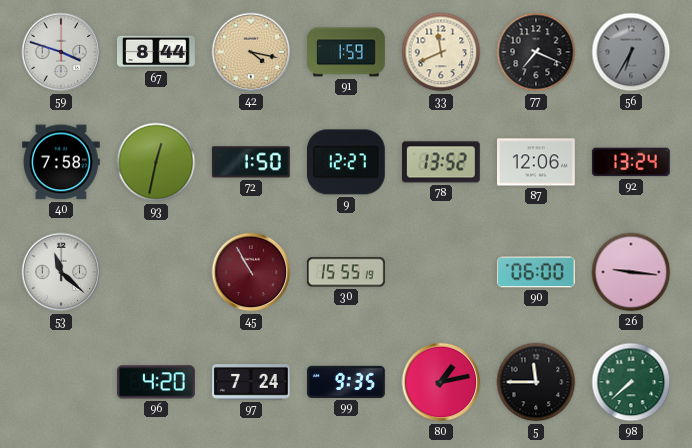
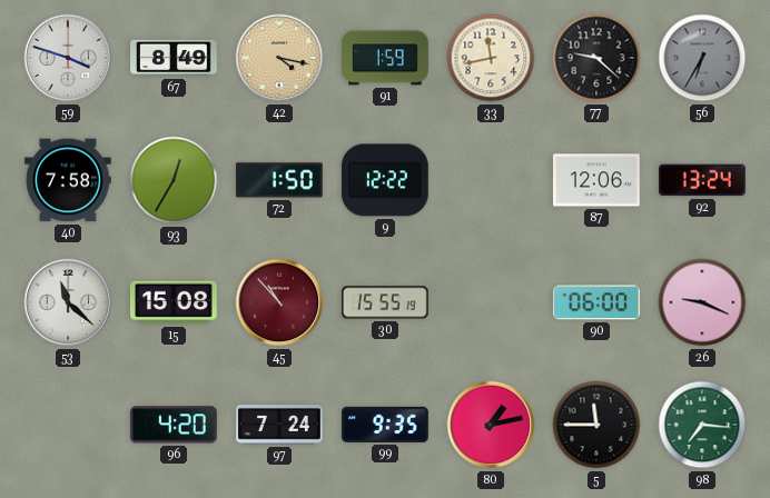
67: 8:44 -> 8:49 (175, 58)
33: 11:41 -> 11:43 (491, 58)
77: 7:19 -> 9:22 (596, 58)
93: 12:32 -> 12:35 (174, 180)
9: 12:27 -> 12:22 (385, 180)
78: 13:52 -> none (442, 162)
15: none -> 15:08 (175, 302)
45: 10:55 -> 10:53 (279, 302)
26: 9:16 -> 9:19 (702, 302)
98: 7:38 -> 7:16 (702, 425)
